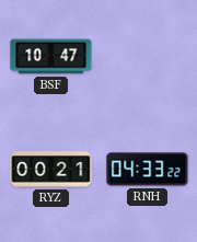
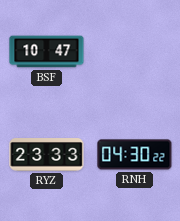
RYZ: 00:21 -> 23:33 (47, 155)
RNH: 04:33 -> 04:30 (135, 155)
